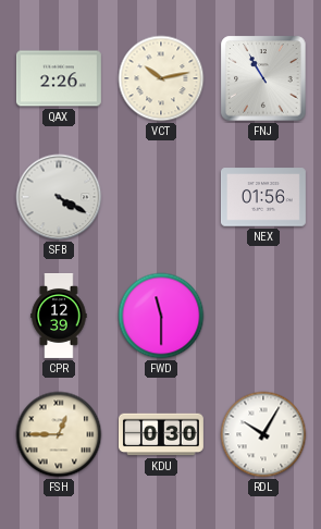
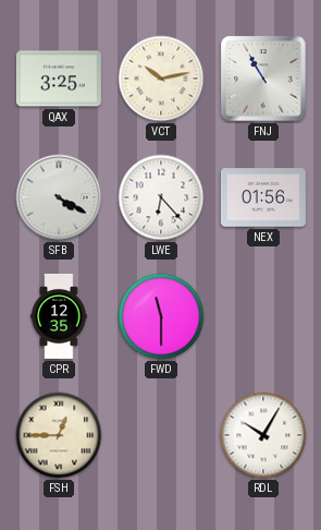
QAX: 2:26 -> 3:25 (59, 79)
LWE: none -> 6:23 (161, 197)
CPR: 12:39 -> 12:35 (59, 317)
KDU: 0:30 -> none (161, 434)
